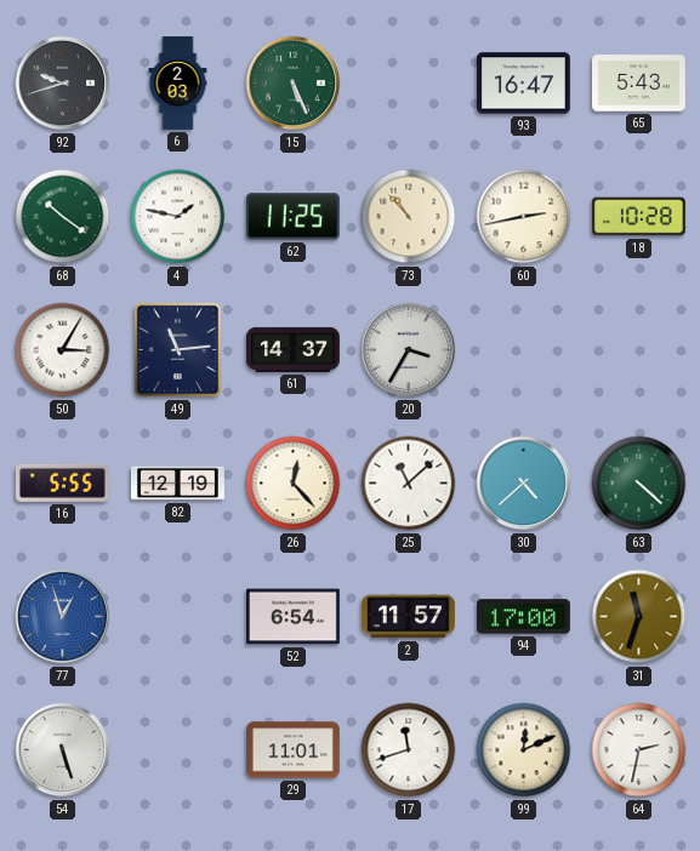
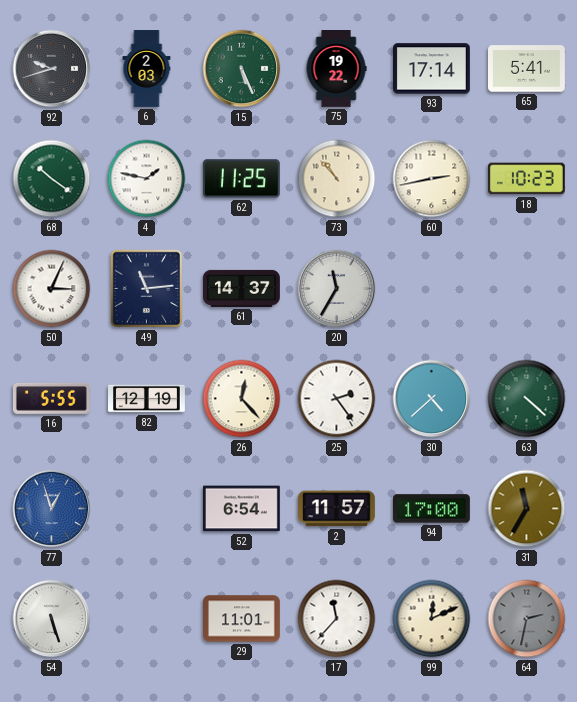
75: none -> 19:22 (336, 69)
93: 16:47 -> 17:14 (431, 69)
65: 5:43 -> 5:41 (527, 69)
18: 10:28 -> 10:23 (526, 179)
50: 3:05 -> 3:04 (52, 289)
20: 3:35 -> 11:35 (337, 289)
25: 11:08 -> 2:24 (337, 399)
31: 11:33 -> 11:35 (527, 509)
17: 11:42 -> 11:37 (337, 619)
64 dial: white -> grey (527, 619)
